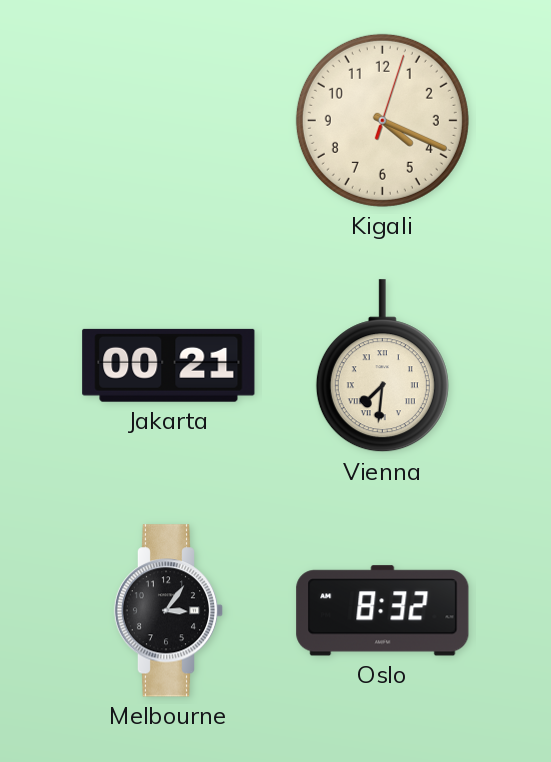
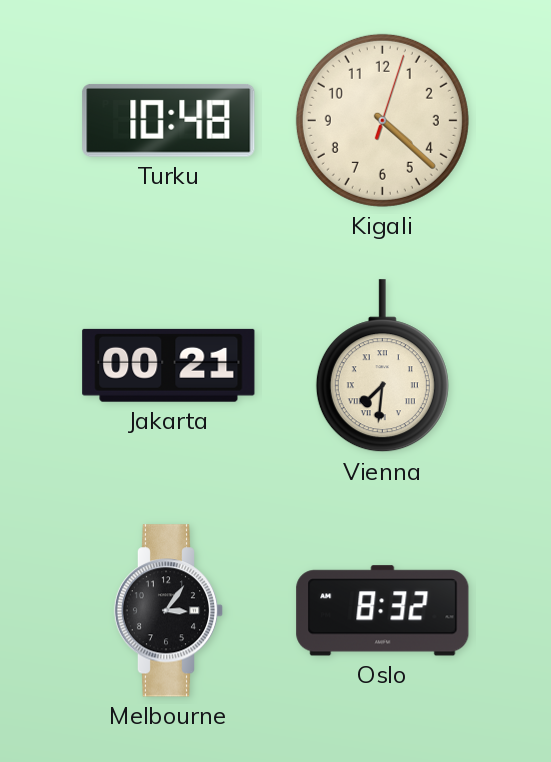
Turku: none -> 10:48 (169, 121)
Kigali: 4:19 -> 4:22 (382, 120)
